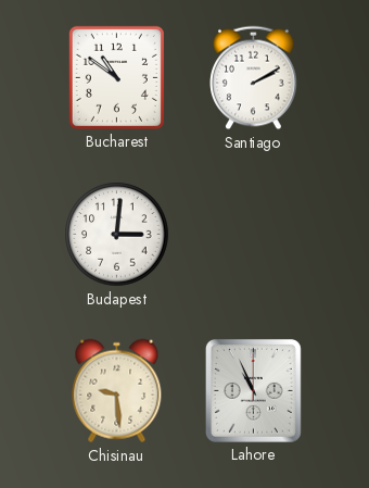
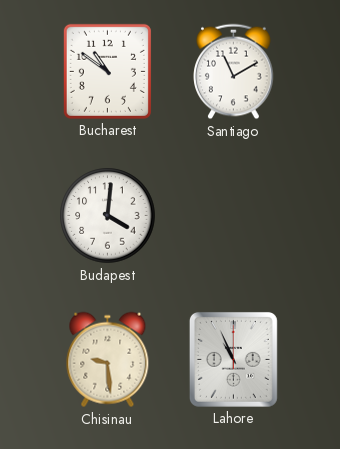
Santiago: 2:10 -> 11:10 (234, 72)
Budapest: 3:01 -> 4:01 (108, 216)
